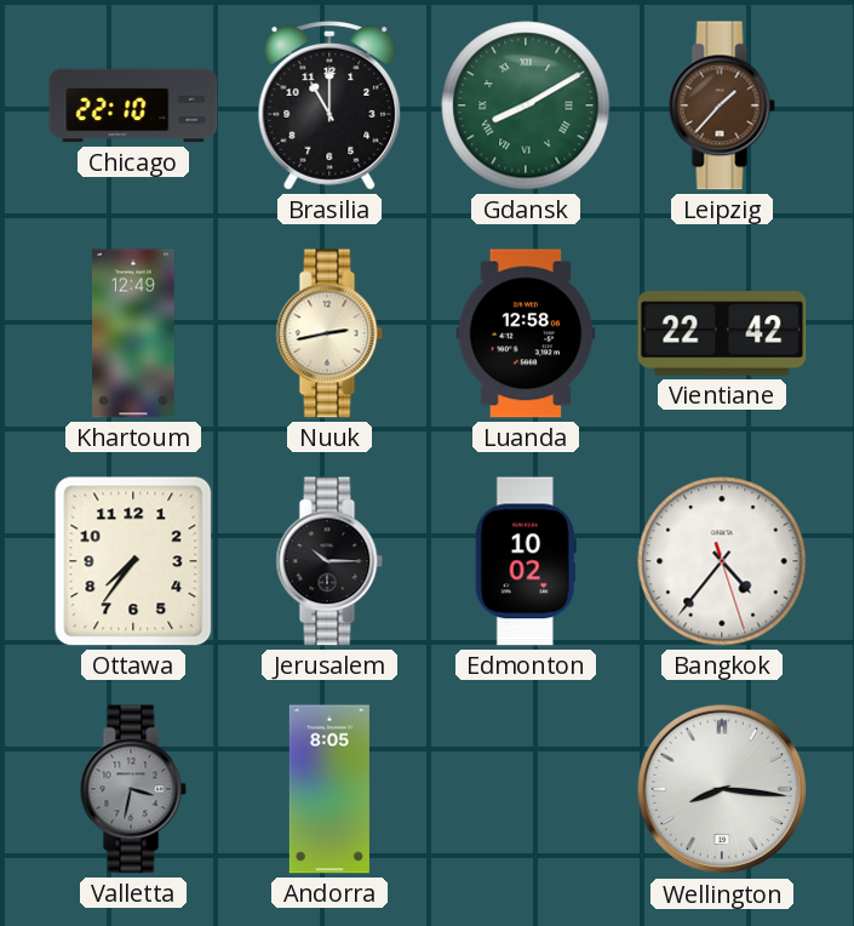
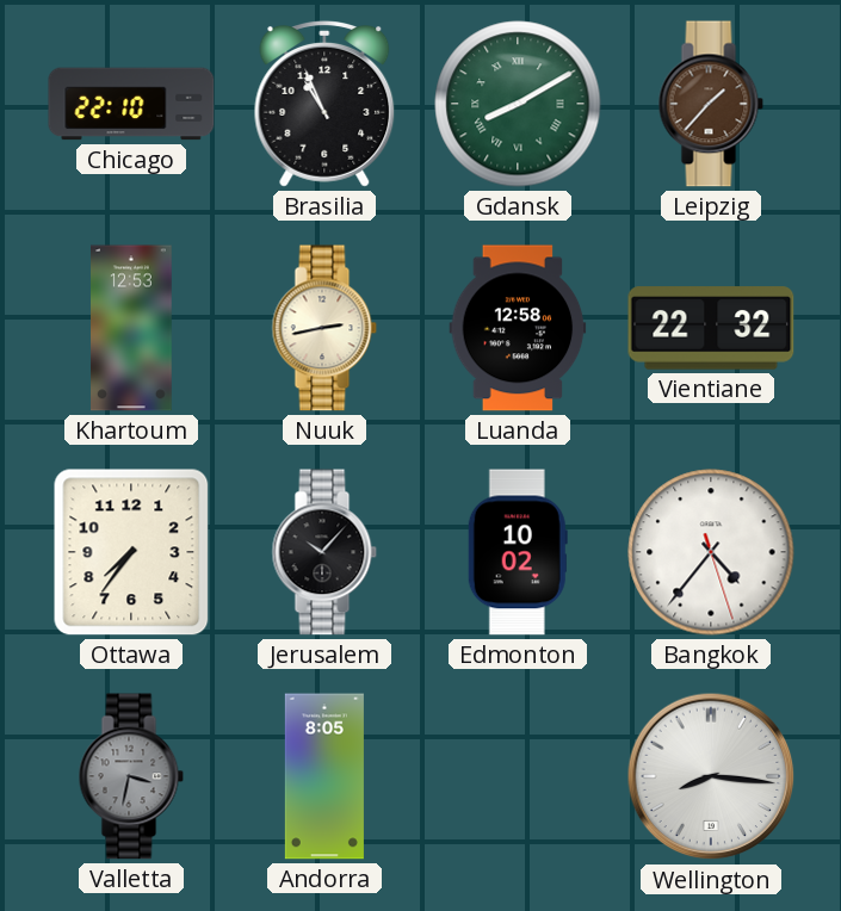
Brasilia: 11:00 -> 10:56 (324, 105)
Khartoum: 12:49 -> 12:53 (132, 328)
Vientiane: 22:42 -> 22:32 (711, 328)
Jerusalem: 10:15 -> 10:07 (324, 552)
